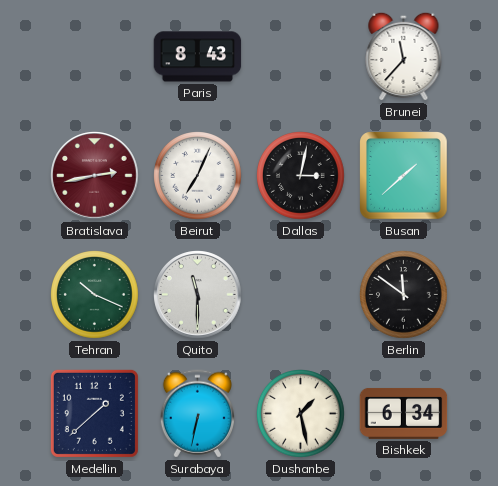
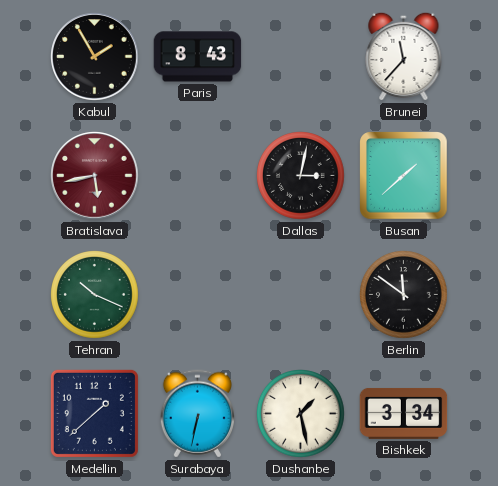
Kabul: none -> 1:55 (95, 57)
Bratislava: 2:43 -> 5:43 (95, 176)
Beirut: 7:04 -> none (198, 176)
Quito: 11:30 -> none (198, 295)
Bishkek: 6:34 -> 3:34 (404, 413)
